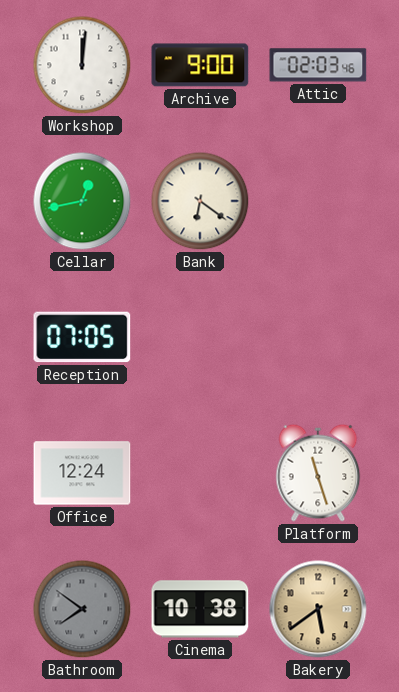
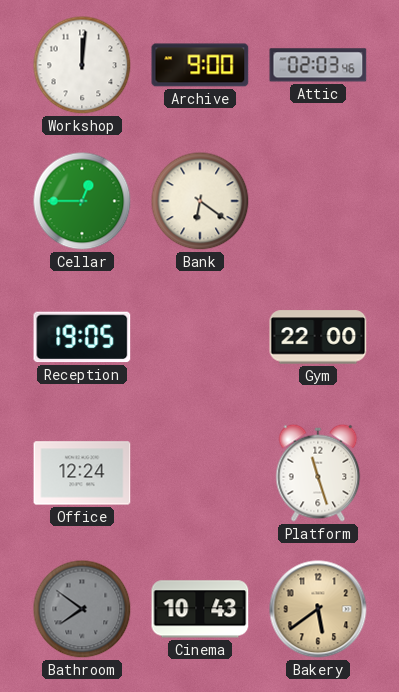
Cellar: 12:43 -> 12:45 (82, 201)
Reception: 07:05 -> 19:05 (82, 337)
Gym: none -> 22:00 (318, 337)
Cinema: 10:38 -> 10:43 (200, 609)
